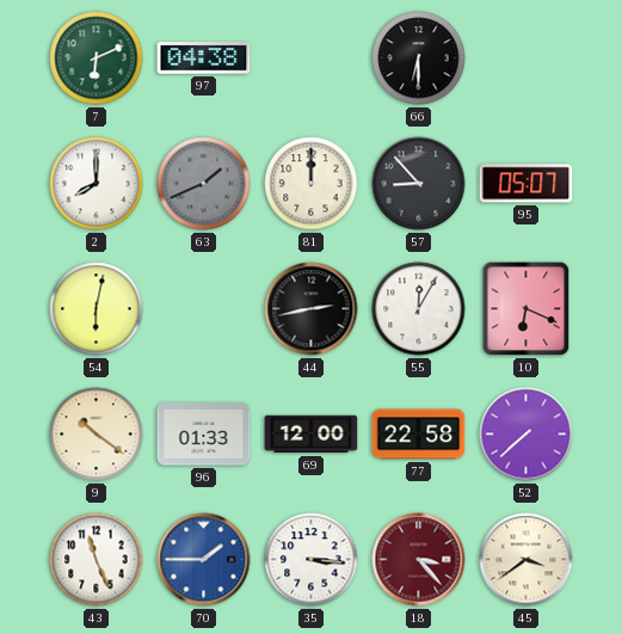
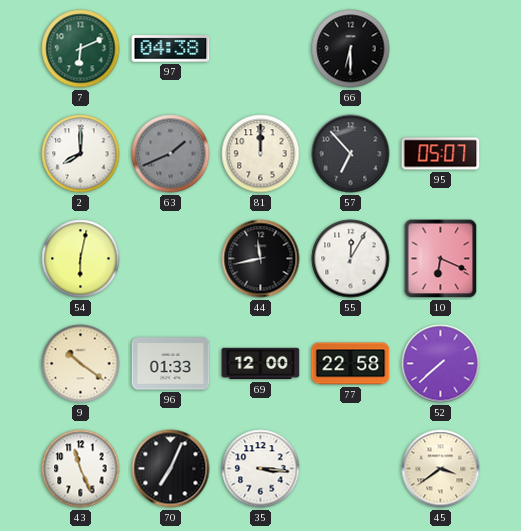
57: 8:53 -> 6:53 (351, 154)
44: 2:43 -> 11:43 (261, 259)
70: 1:45 -> 7:04 (171, 469)
70 dial: blue -> black (171, 469)
18: 3:23 -> none (419, 560)
